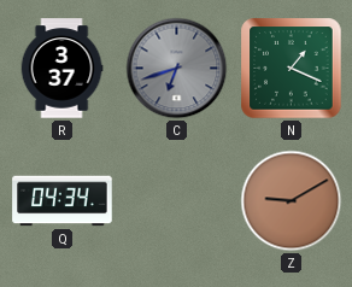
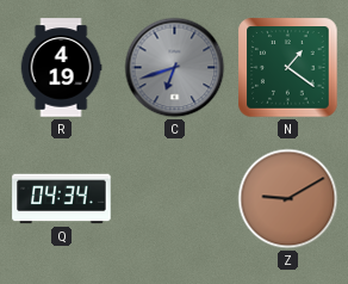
R: 3:37 -> 4:19 (61, 68)
N: 1:19 -> 1:21 (288, 68)
